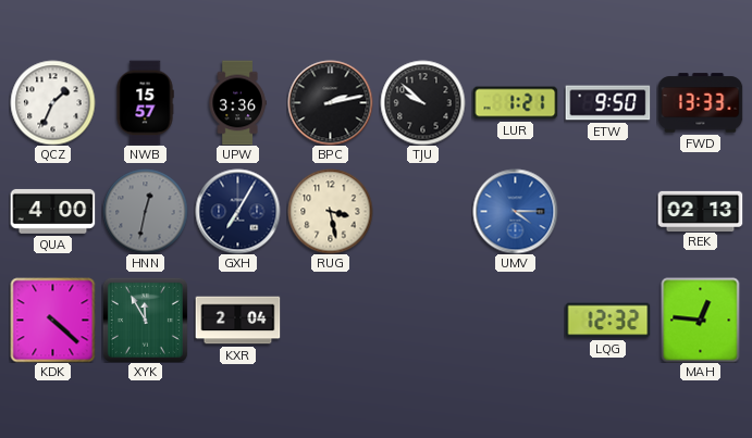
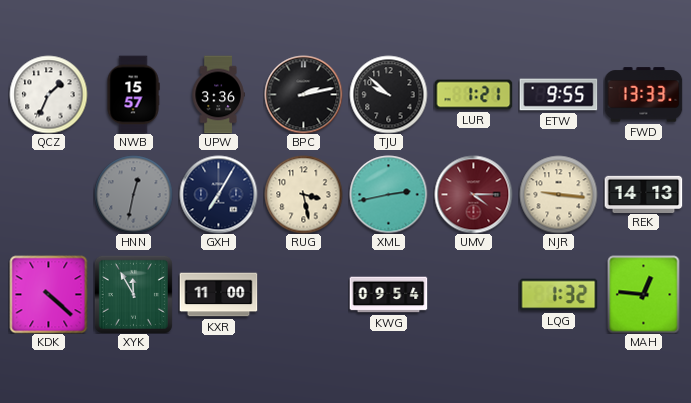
ETW: 9:50 -> 9:55 (558, 95)
QUA: 4:00 -> none (52, 211)
XML: none -> 2:43 (388, 194)
UMV dial: blue -> burgundy (473, 194)
NJR: none -> 9:16 (558, 194)
REK: 02:13 -> 14:13 (643, 194)
KXR: 2:04 -> 11:00 (218, 295)
KWG: none -> 09:54 (388, 295)
LQG: 12:32 -> 1:32 (558, 295)
